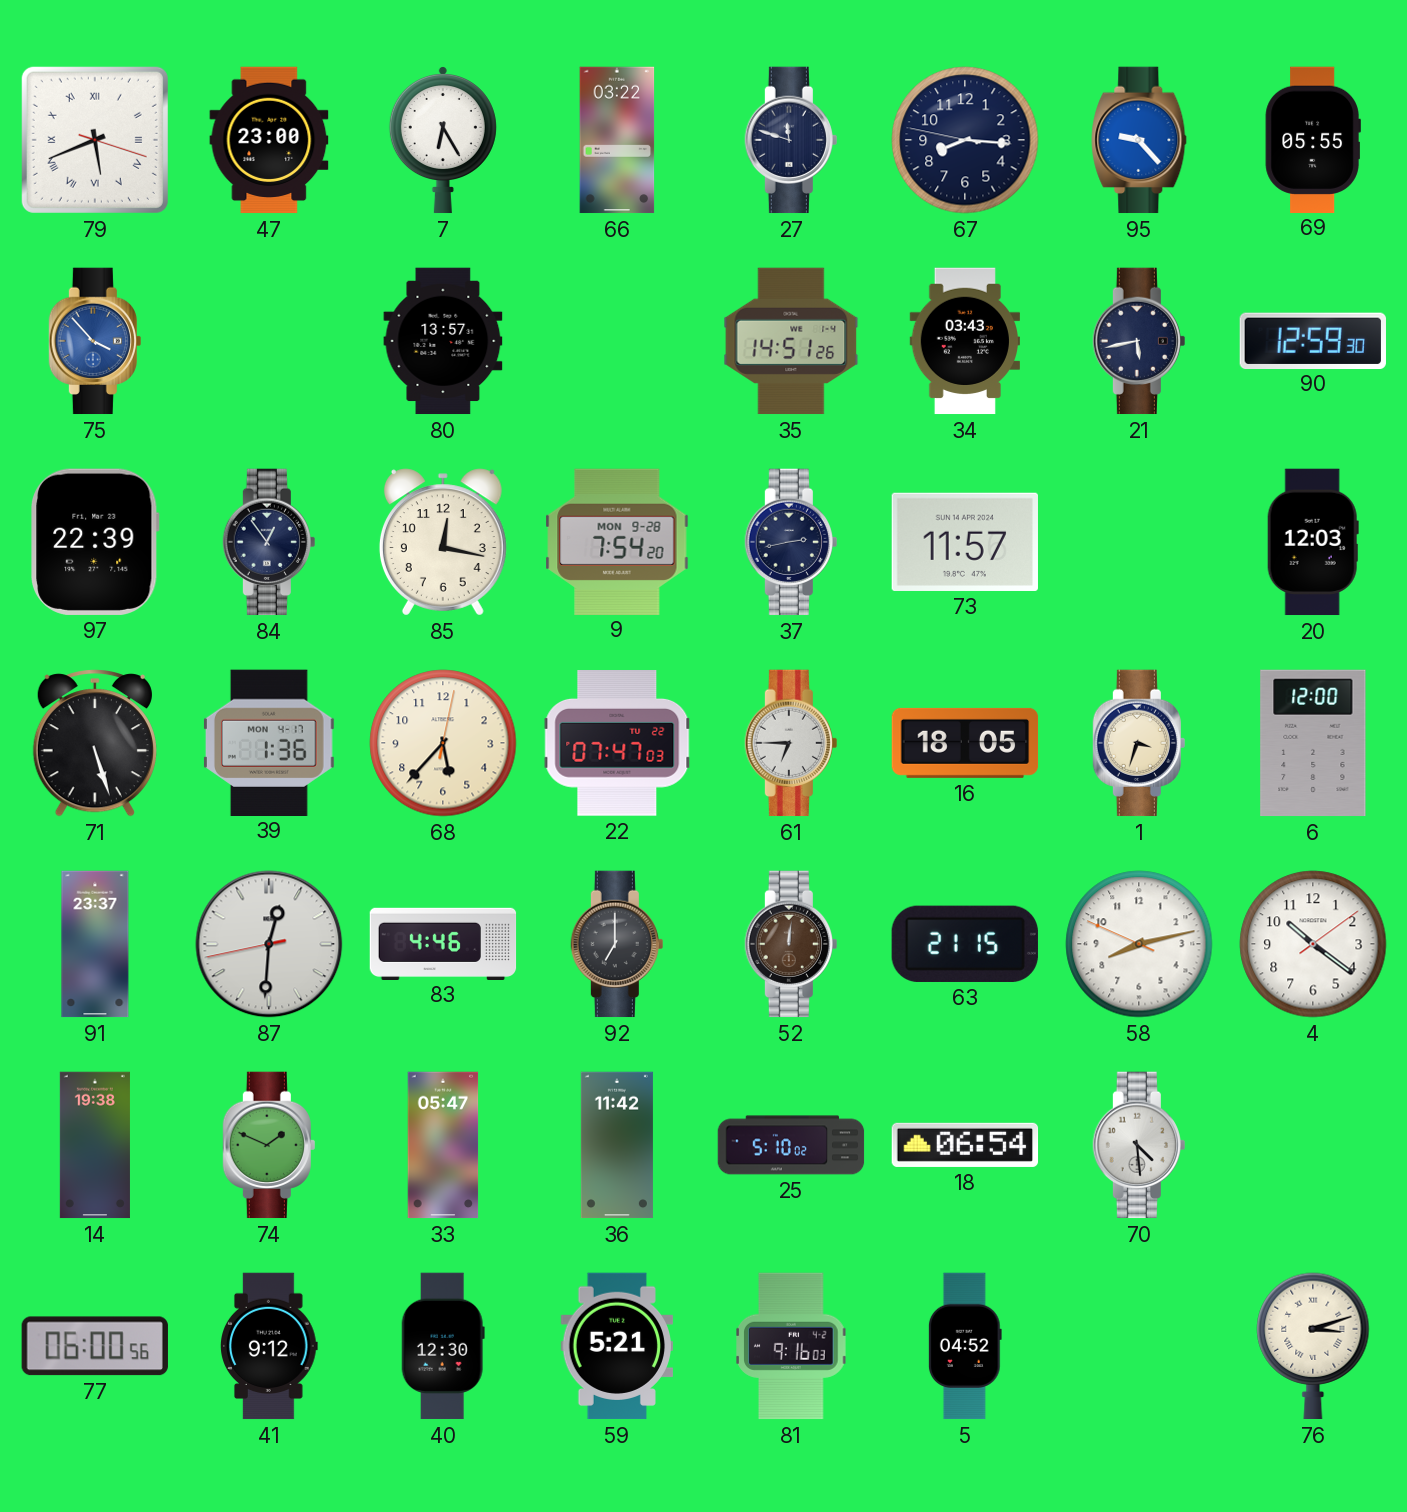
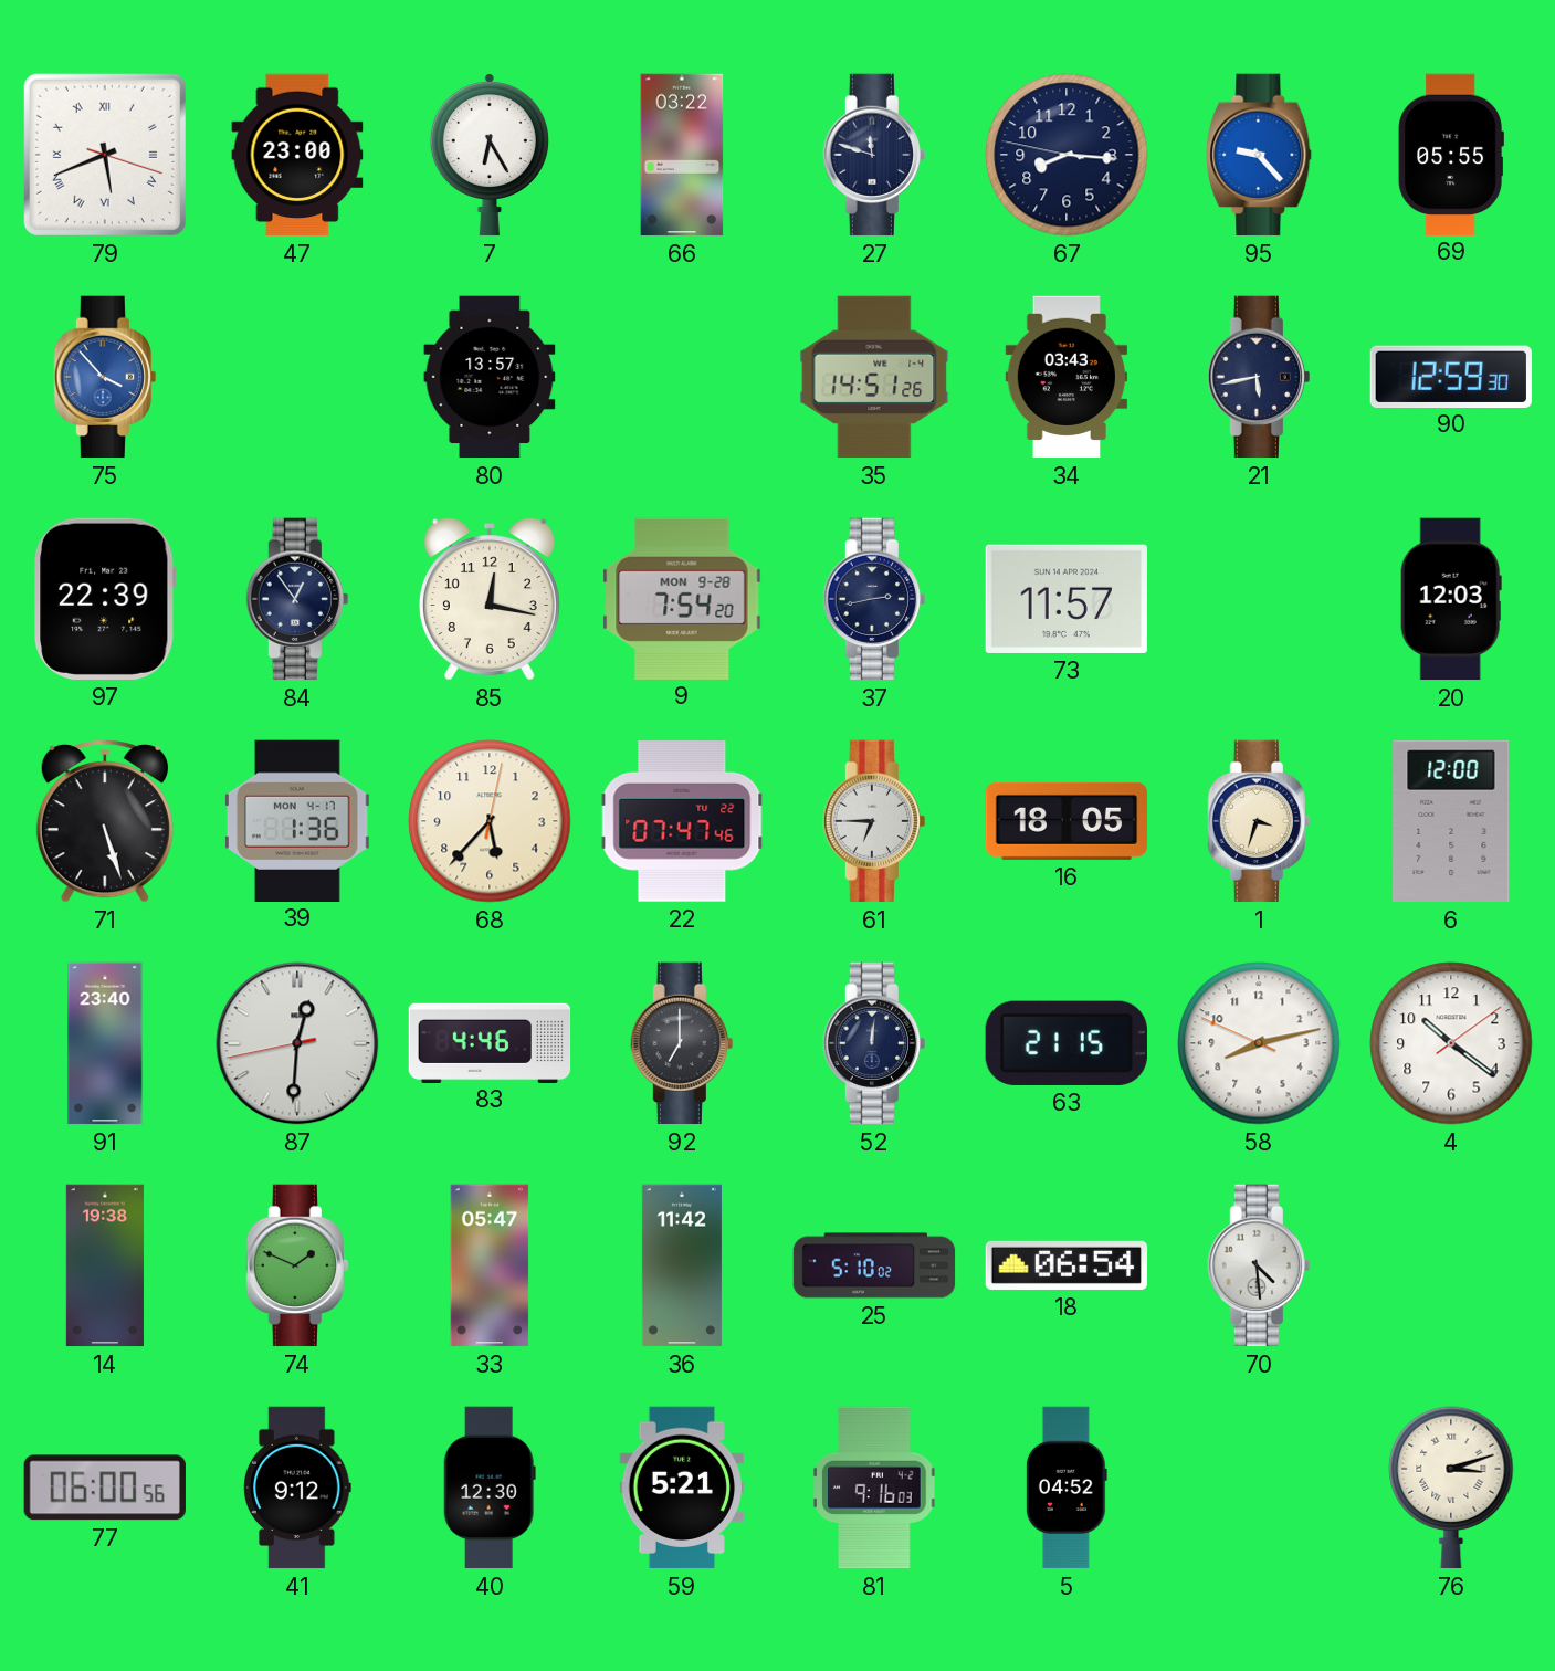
22: 07:47:03 -> 07:47:46 (682, 822)
91: 23:37 -> 23:40 (105, 1043)
52 dial: brown -> navy (874, 1043)
